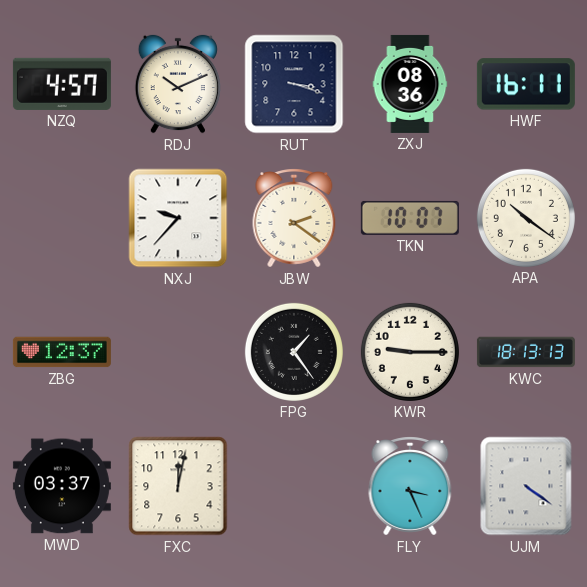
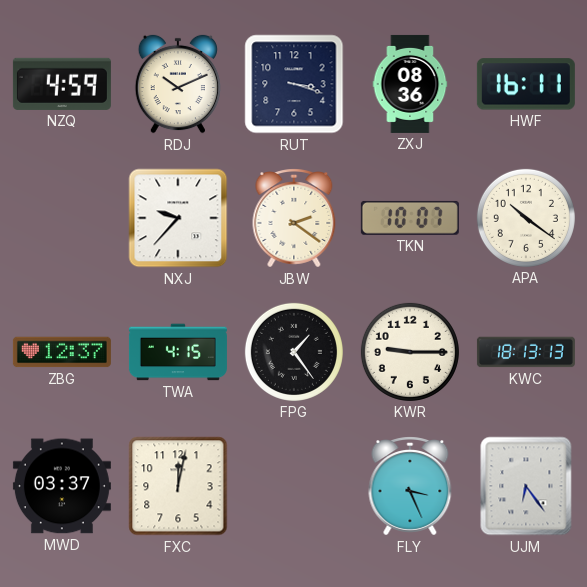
NZQ: 4:57 -> 4:59 (62, 84)
TWA: none -> 4:15 (178, 352)
UJM: 4:21 -> 6:24 (526, 486)
